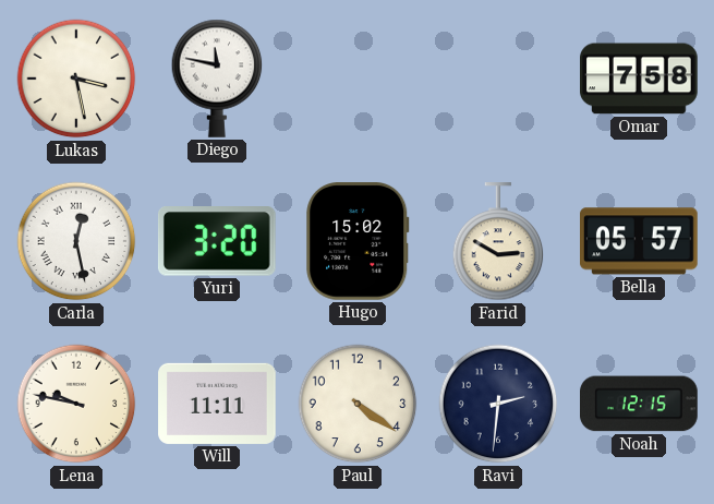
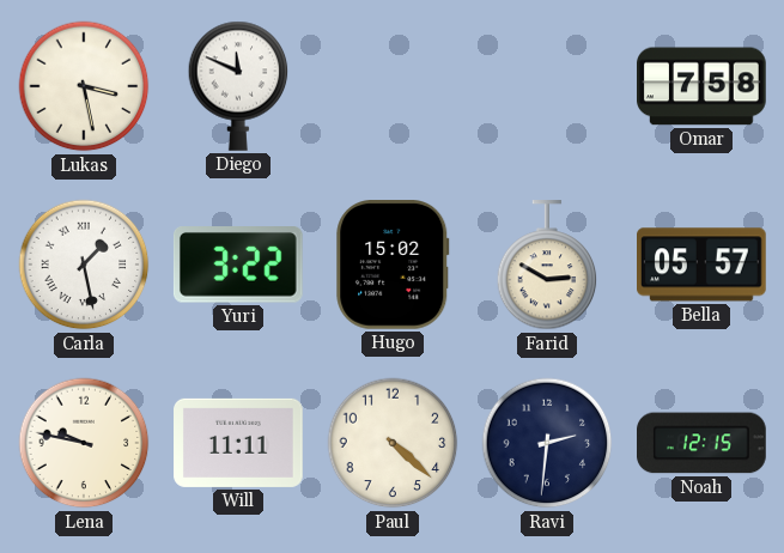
Diego: 11:47 -> 11:49 (238, 86)
Carla: 12:28 -> 1:28 (84, 265)
Yuri: 3:20 -> 3:22 (238, 266)
Paul: 4:21 -> 4:22 (393, 443)
